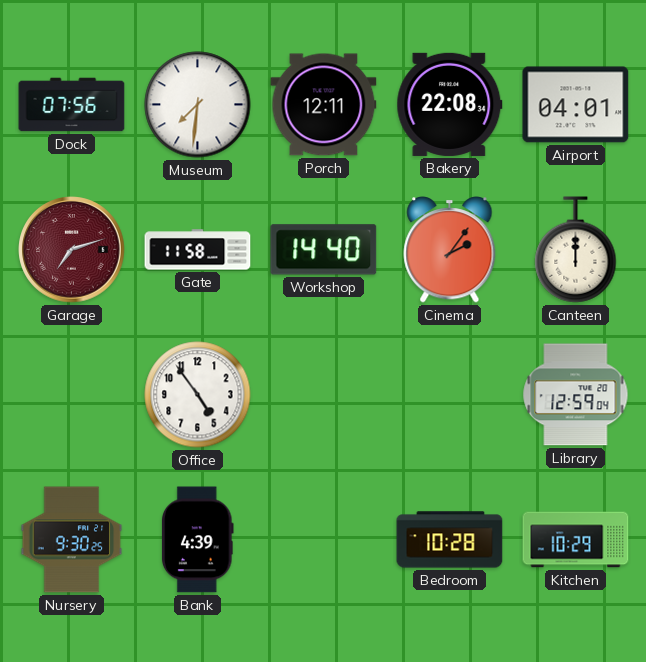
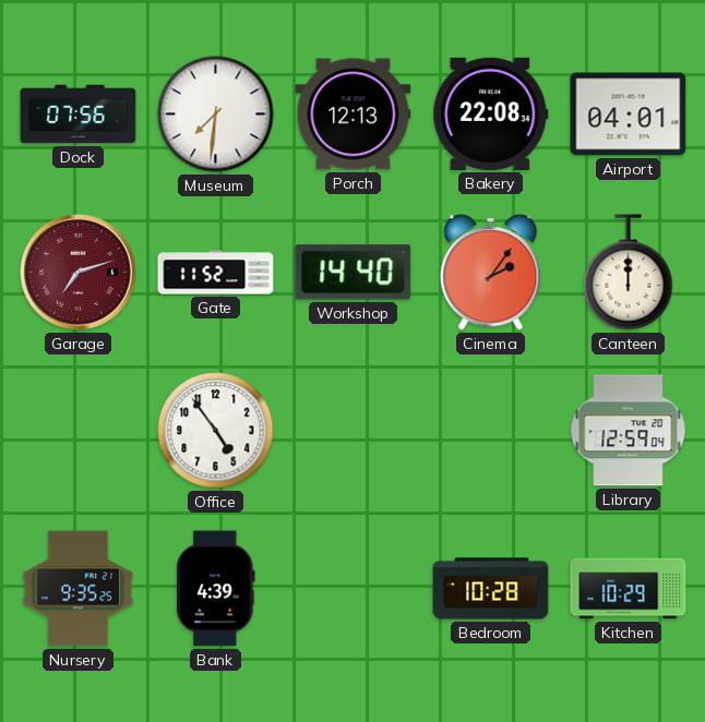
Porch: 12:11 -> 12:13 (354, 115)
Gate: 11:58 -> 11:52 (216, 273)
Nursery: 9:30 -> 9:35 (79, 589)
